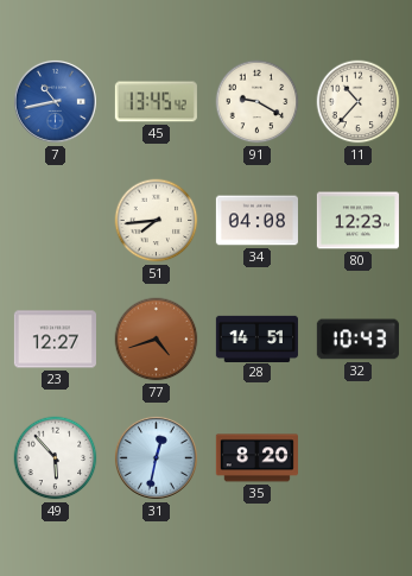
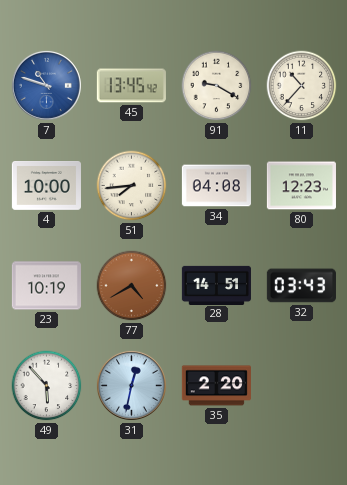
7: 10:43 -> 10:48 (46, 85)
4: none -> 10:00 (46, 186)
23: 12:27 -> 10:19 (46, 286)
77: 4:42 -> 4:40 (132, 286)
32: 10:43 -> 03:43 (301, 286)
35: 8:20 -> 2:20 (216, 386)
